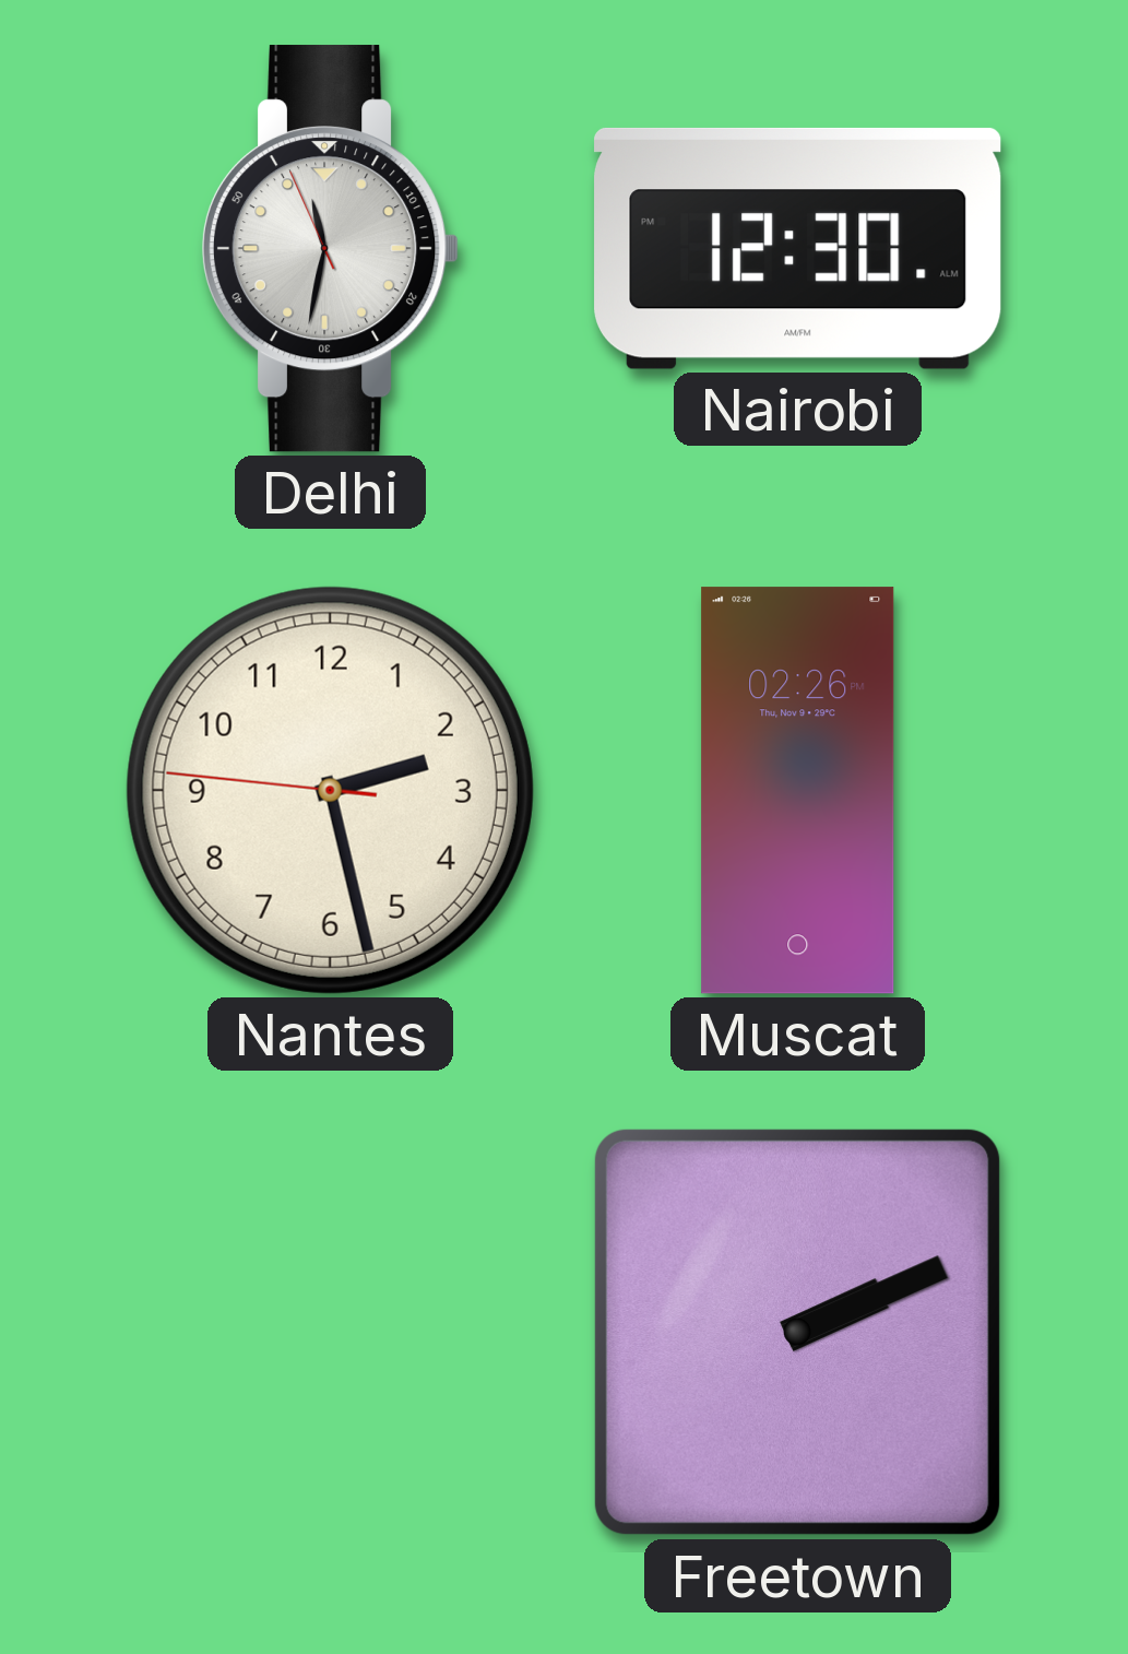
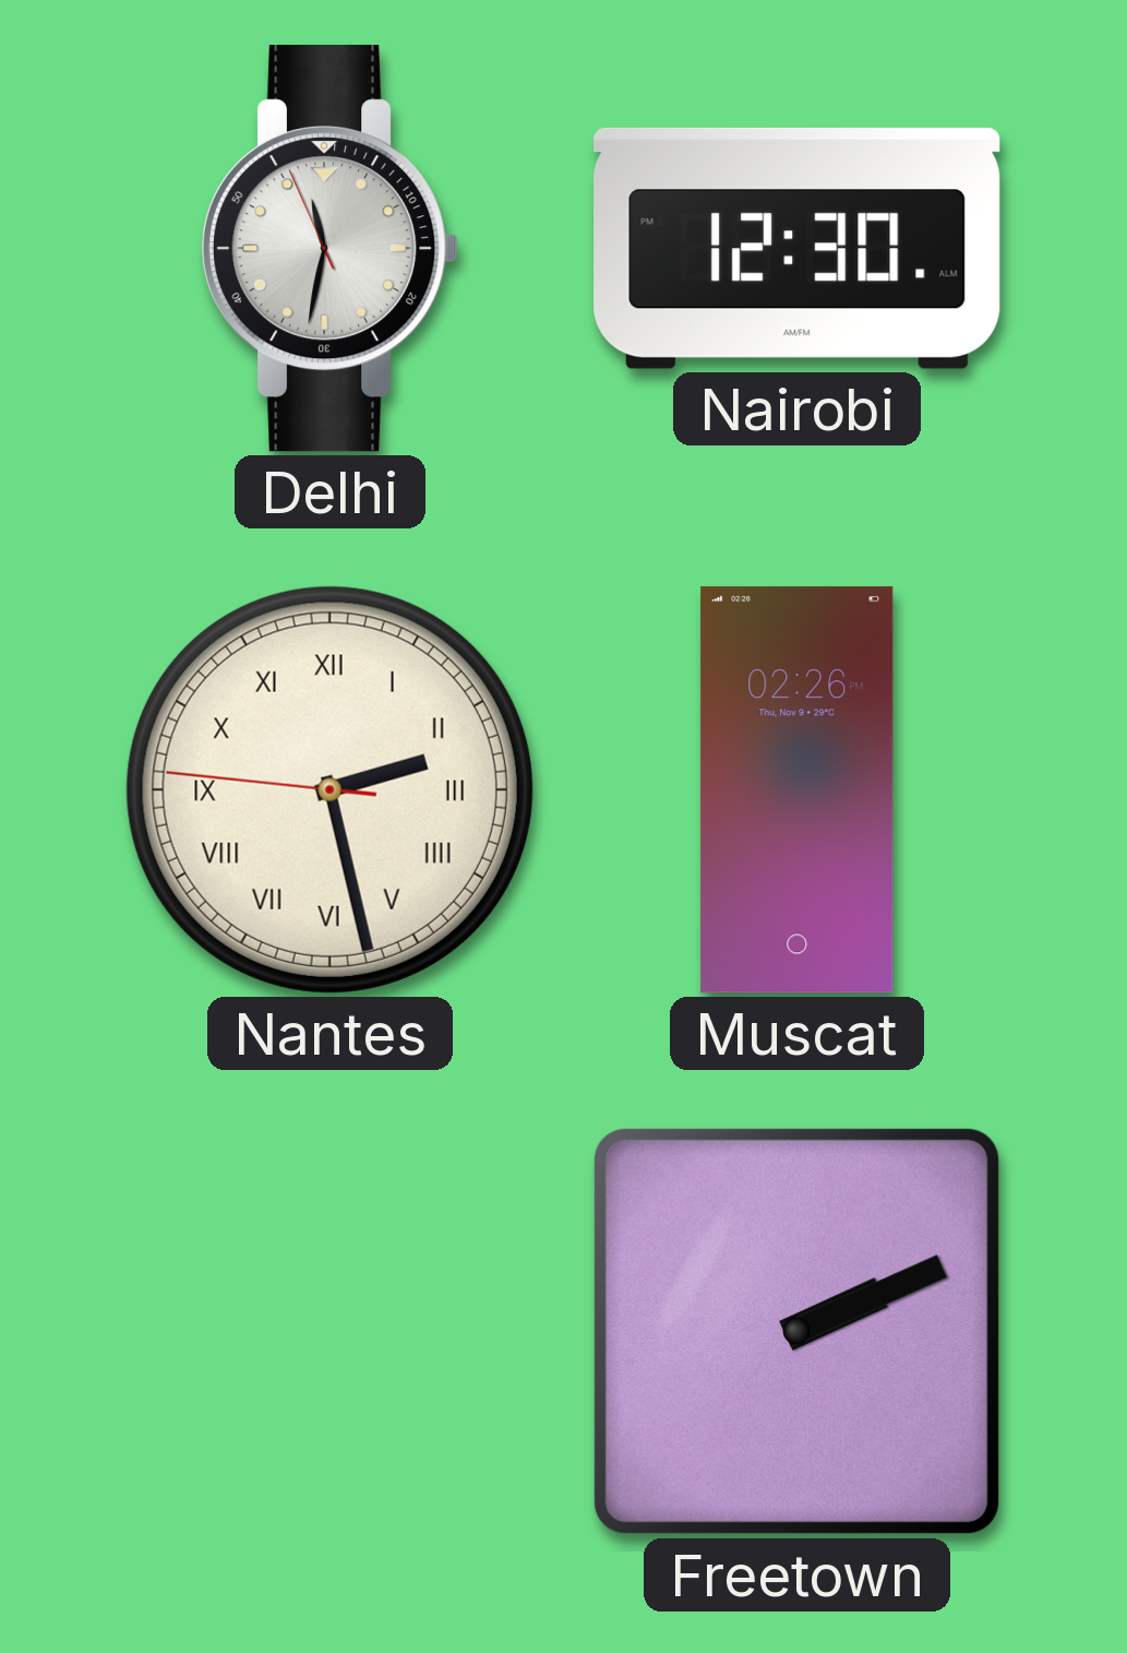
Nantes numerals: Arabic -> Roman (329, 789)
